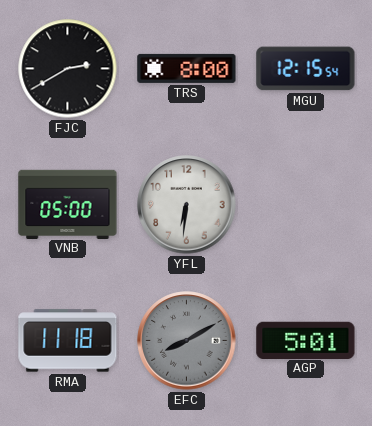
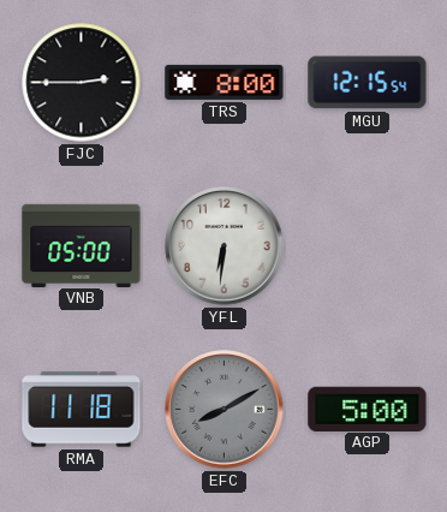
FJC: 2:40 -> 2:45 (82, 83)
AGP: 5:01 -> 5:00 (368, 409)
